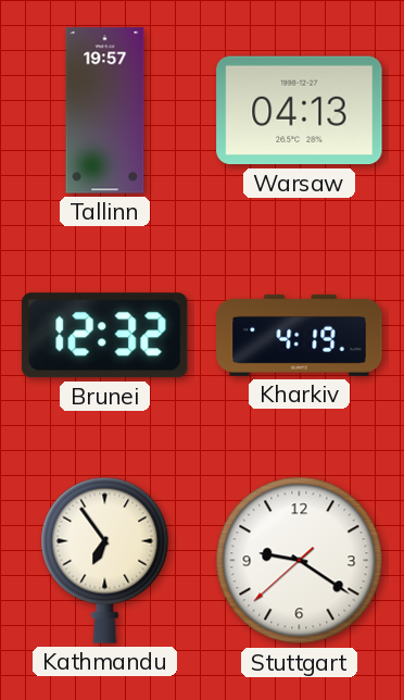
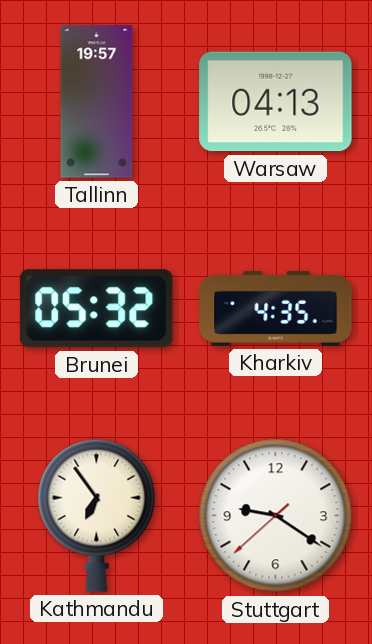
Brunei: 12:32 -> 05:32 (96, 309)
Kharkiv: 4:19 -> 4:35 (276, 308)
